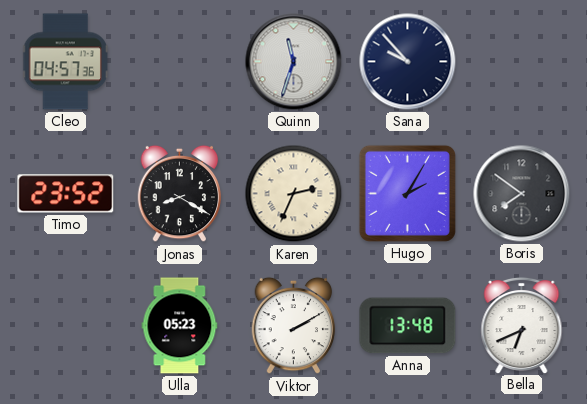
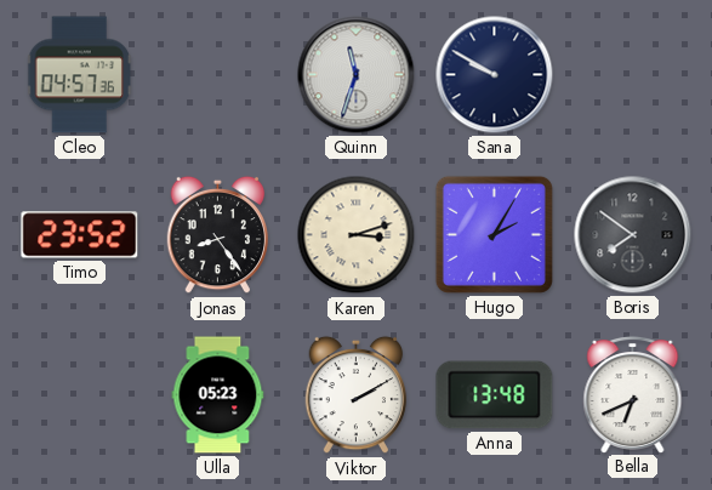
Sana: 9:53 -> 9:50 (495, 75)
Jonas: 8:20 -> 8:24 (218, 235)
Karen: 2:34 -> 3:12 (357, 235)
